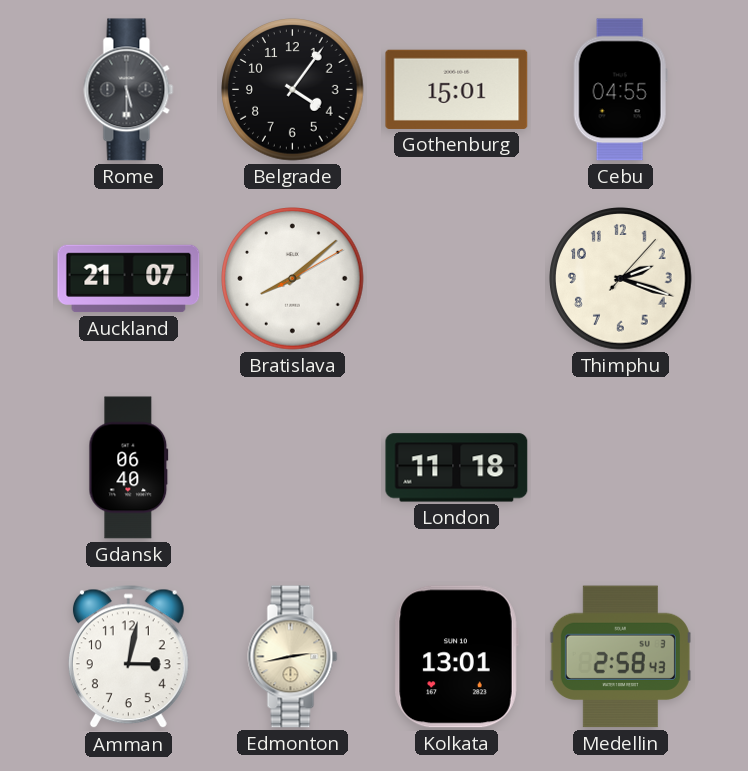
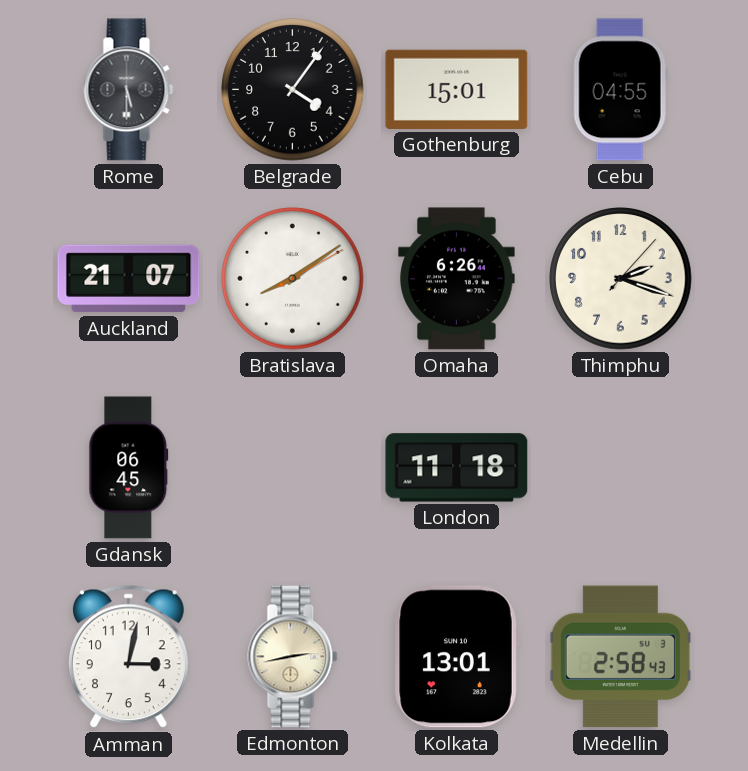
Bratislava: 8:08 -> 8:09 (293, 279)
Omaha: none -> 6:26 (457, 279)
Gdansk: 06:40 -> 06:45 (129, 468)
